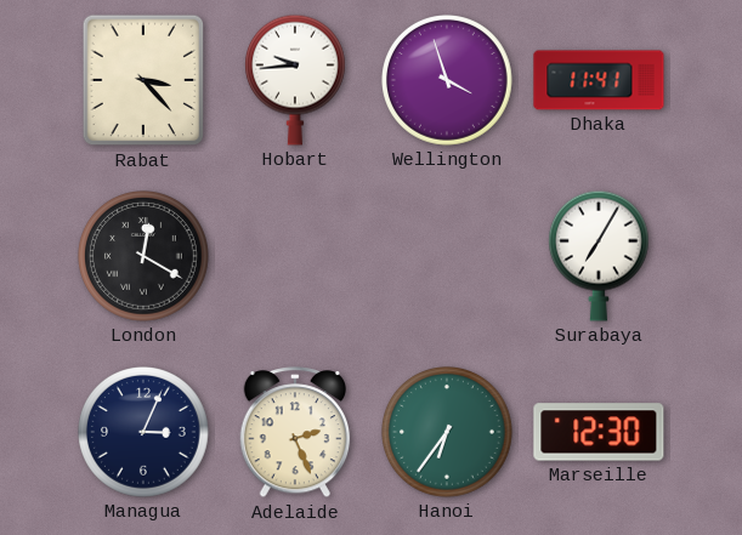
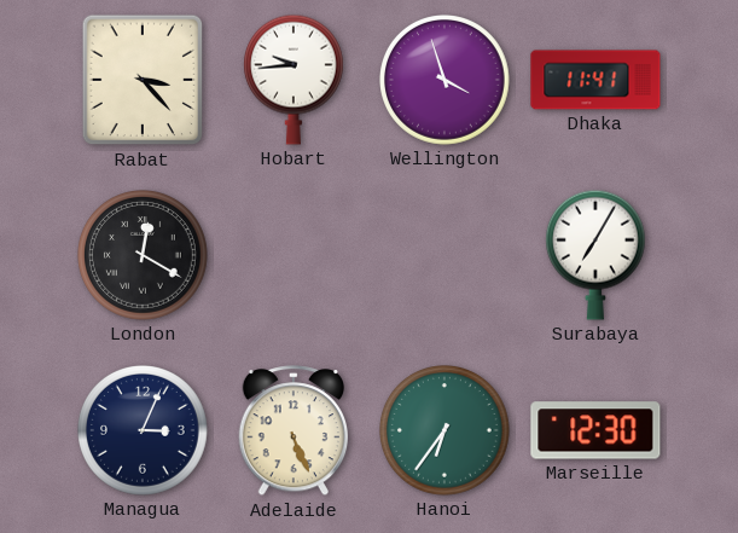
Adelaide: 2:26 -> 5:26 (292, 431)
